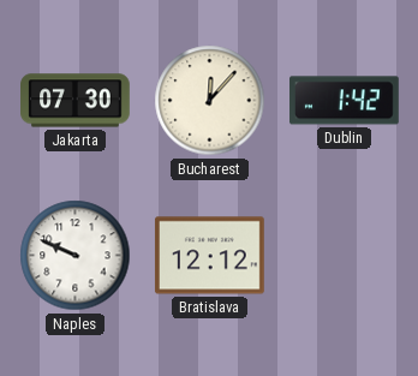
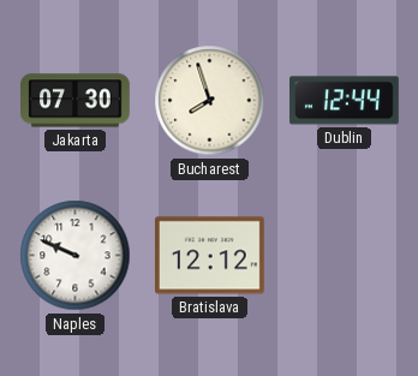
Bucharest: 12:07 -> 7:57 (210, 101)
Dublin: 1:42 -> 12:44 (345, 101)
